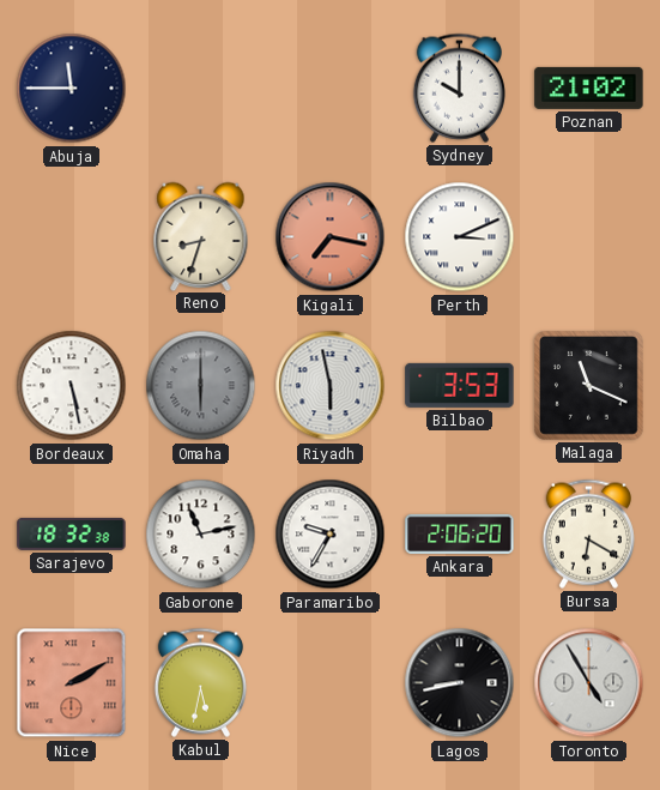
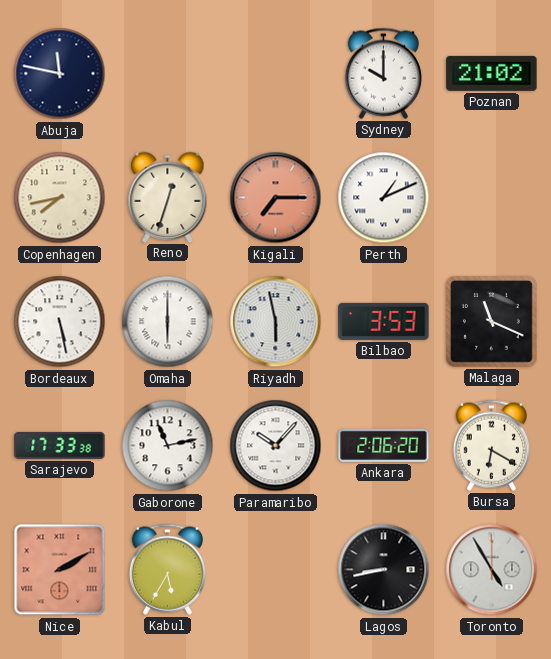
Abuja: 11:45 -> 11:47 (60, 74)
Copenhagen: none -> 7:43 (60, 198)
Reno: 8:33 -> 12:33 (168, 197)
Kigali: 7:17 -> 7:15 (276, 198)
Perth: 3:11 -> 1:11 (384, 198)
Omaha dial: grey -> white (168, 322)
Sarajevo: 18:32 -> 17:33 (60, 445)
Paramaribo: 9:35 -> 10:07 (276, 446)
Kabul: 5:32 -> 5:35 (167, 569)
